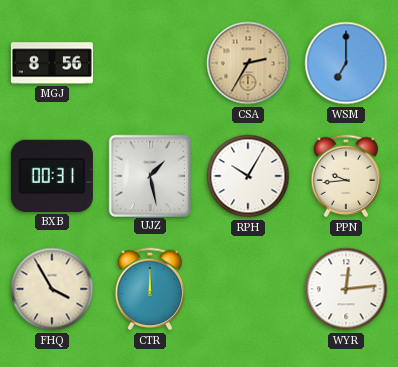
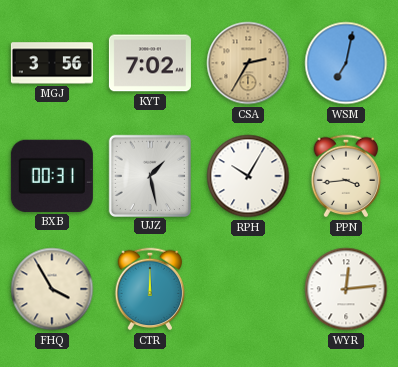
MGJ: 8:56 -> 3:56 (52, 63)
KYT: none -> 7:02 (150, 63)
WSM: 7:00 -> 7:02 (346, 63)
PPN: 9:44 -> 3:44 (346, 176)
